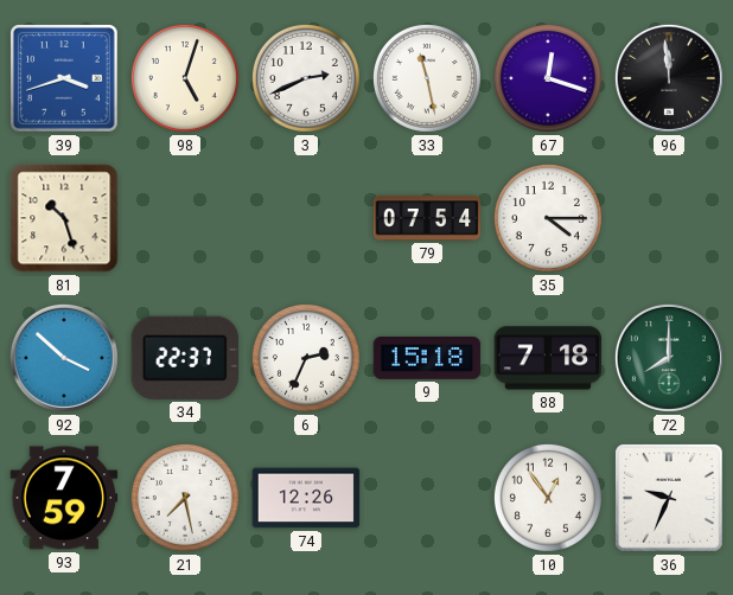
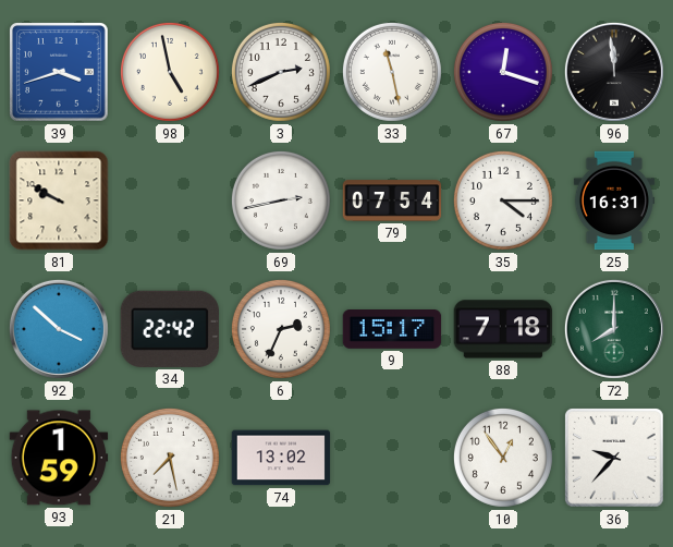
98: 5:03 -> 4:58 (170, 72)
81: 10:27 -> 9:50 (59, 200)
69: none -> 2:43 (281, 200)
25: none -> 16:31 (613, 200)
34: 22:37 -> 22:42 (169, 329)
9: 15:18 -> 15:17 (392, 330)
93: 7:59 -> 1:59 (59, 458)
74: 12:26 -> 13:02 (281, 458)
36: 9:34 -> 9:37 (615, 459)
